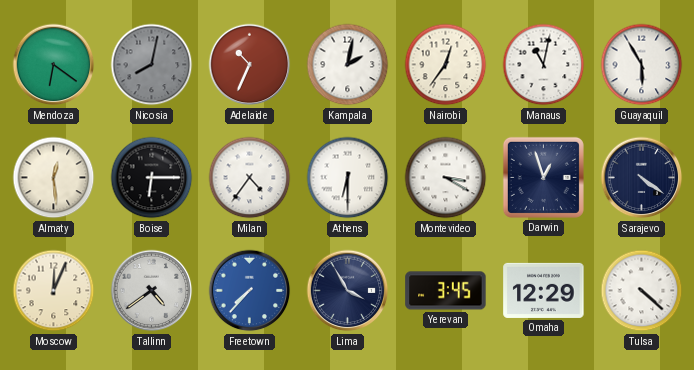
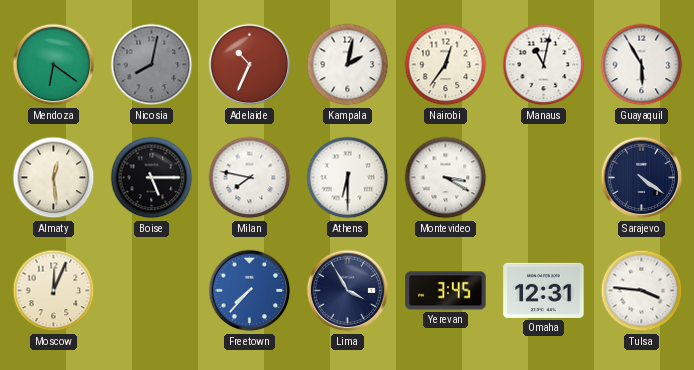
Boise: 6:15 -> 5:15 (152, 178)
Milan: 4:36 -> 7:47 (250, 178)
Darwin: 12:57 -> none (543, 177)
Tallinn: 4:39 -> none (152, 291)
Omaha: 12:29 -> 12:31 (544, 290)
Tulsa: 4:22 -> 3:46 (642, 291)
